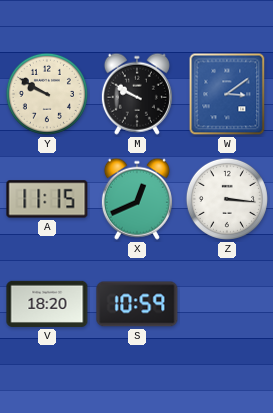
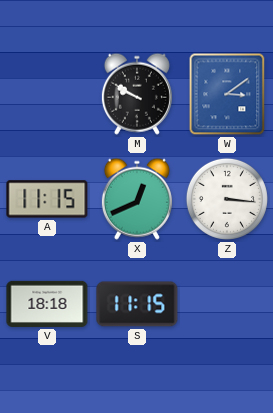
Y: 9:50 -> none (47, 94)
V: 18:20 -> 18:18 (47, 304)
S: 10:59 -> 11:15 (137, 304)
